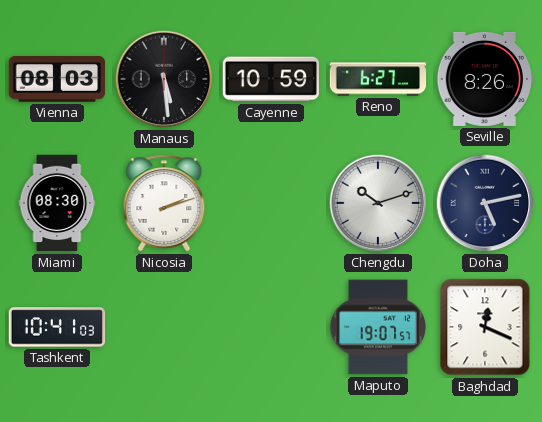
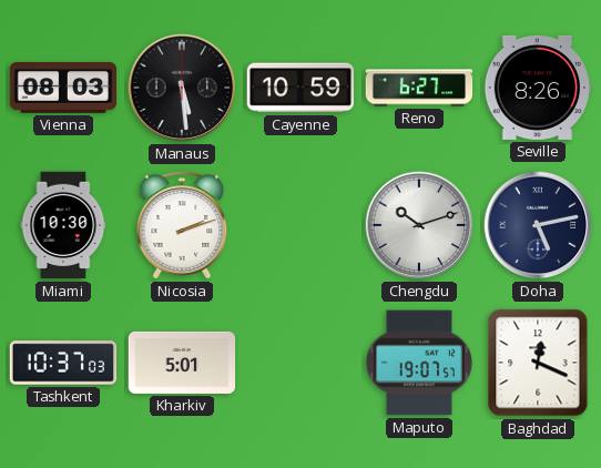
Miami: 08:30 -> 10:30 (63, 225)
Tashkent: 10:41 -> 10:37 (63, 363)
Kharkiv: none -> 5:01 (182, 363)
